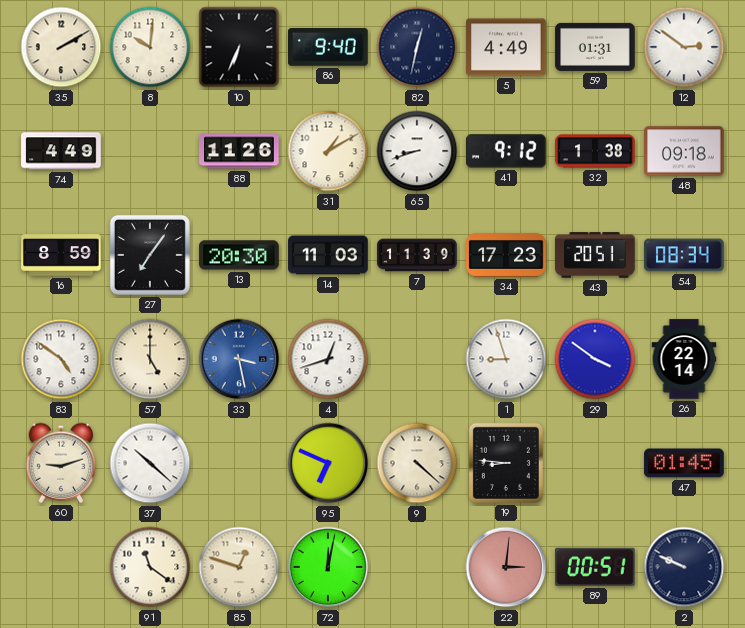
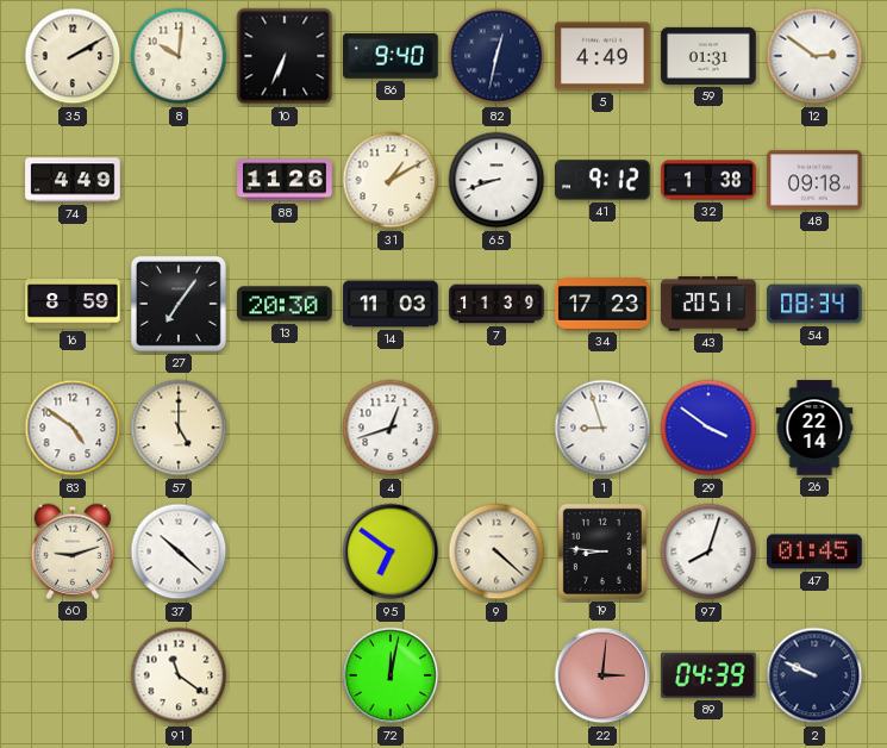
33: 3:28 -> none (239, 359)
95: 6:49 -> 6:51 (391, 551)
97: none -> 8:03 (708, 551)
85: 12:48 -> none (239, 567)
89: 00:51 -> 04:39 (708, 675)
